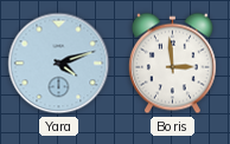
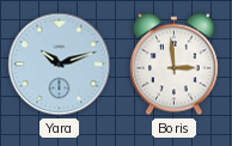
Yara: 4:12 -> 10:12 (60, 65)
